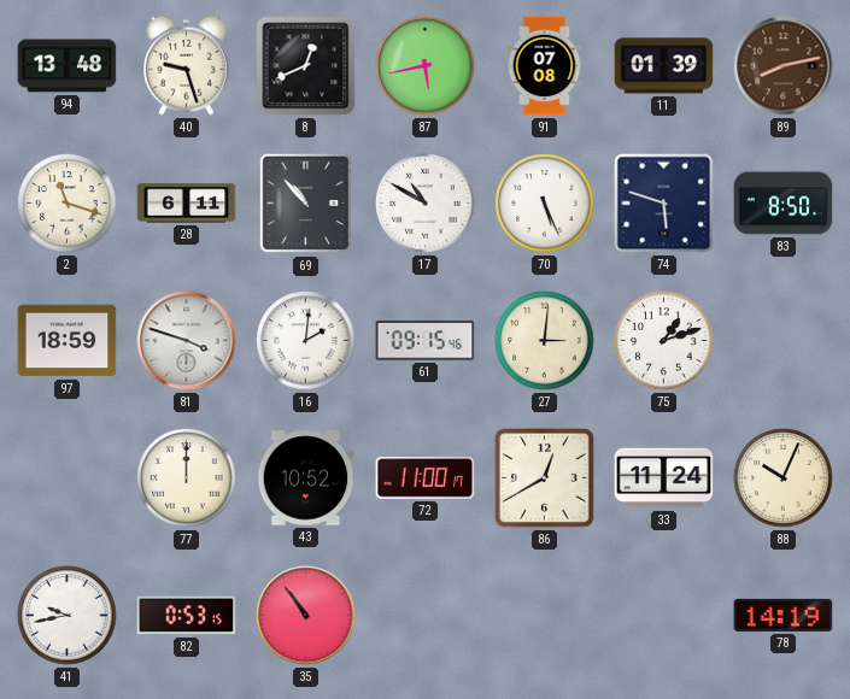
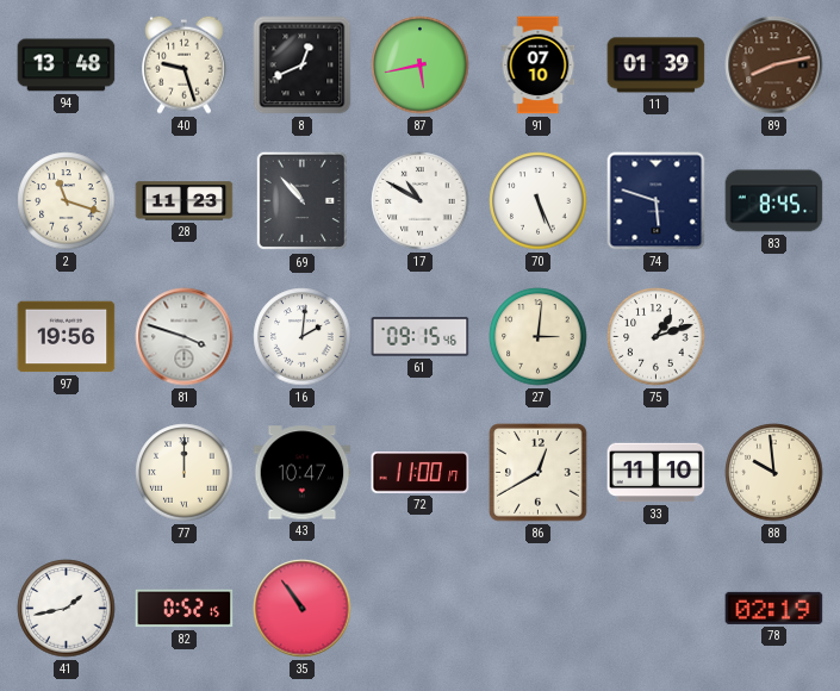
91: 07:08 -> 07:10 (539, 66)
28: 6:11 -> 11:23 (185, 201)
83: 8:50 -> 8:45 (774, 201)
97: 18:59 -> 19:56 (67, 337)
43: 10:52 -> 10:47 (303, 473)
33: 11:24 -> 11:10 (657, 473)
88: 10:04 -> 9:59 (774, 473)
41: 9:43 -> 1:43 (67, 609)
82: 0:53 -> 0:52 (185, 609)
78: 14:19 -> 02:19 (774, 608)
